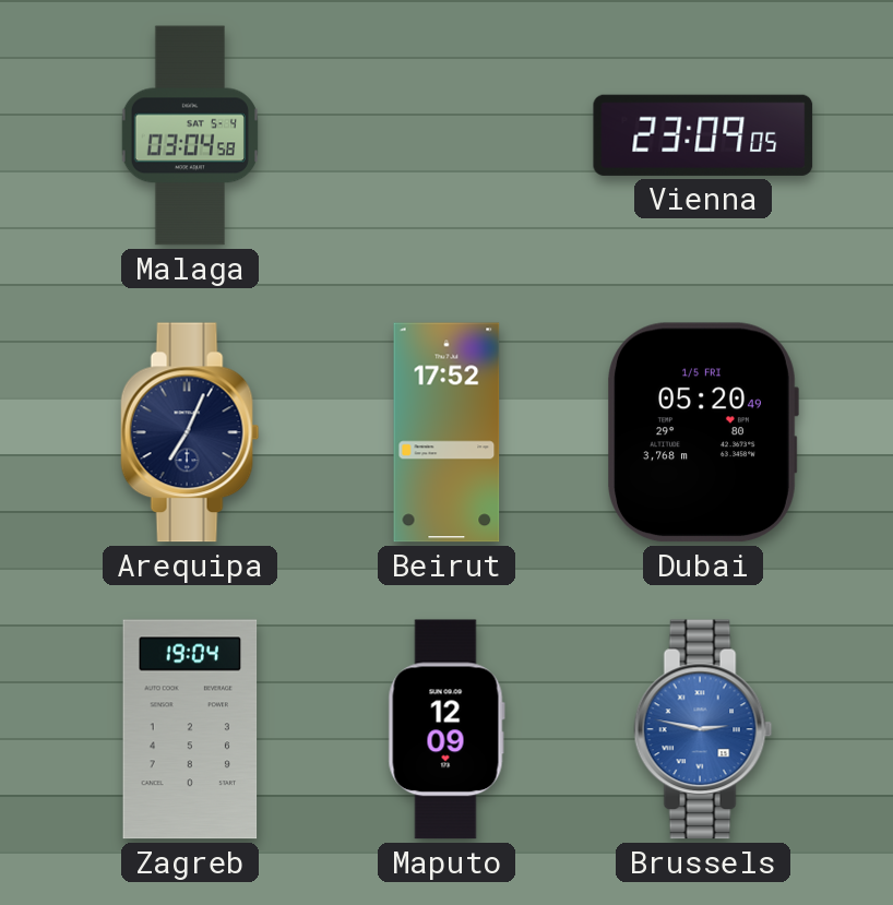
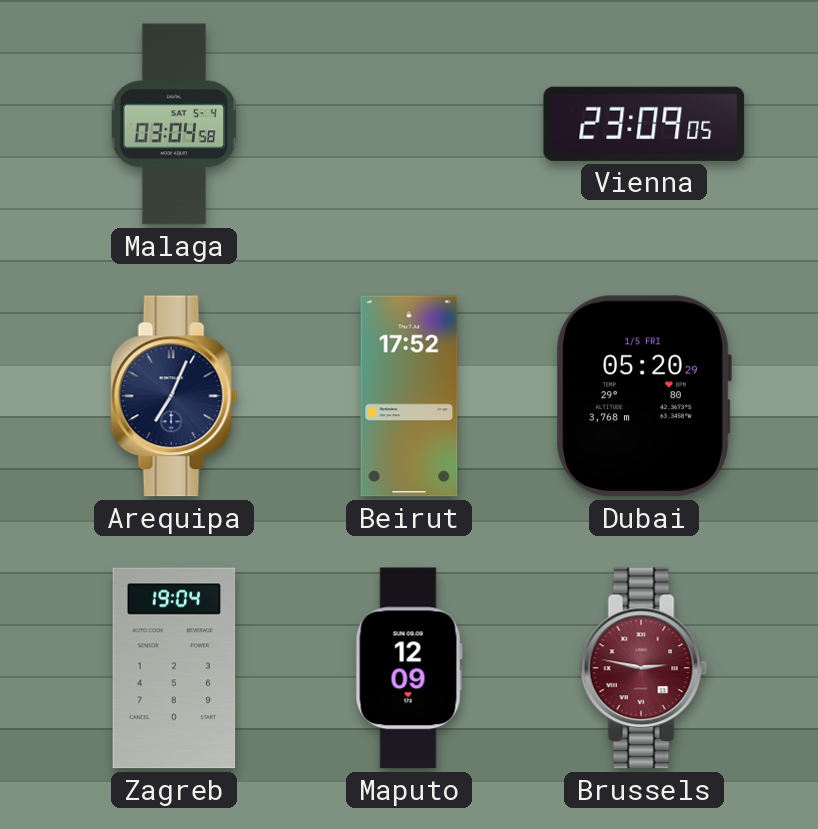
Dubai: 05:20:49 -> 05:20:29 (644, 396)
Brussels dial: blue -> burgundy (644, 668)
